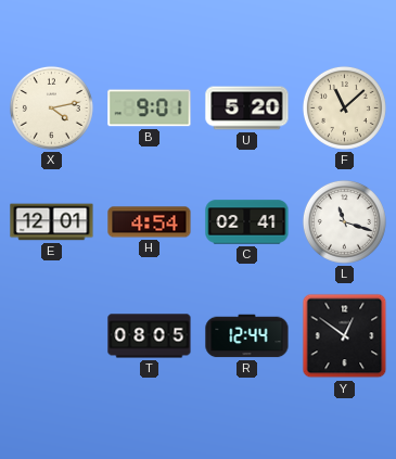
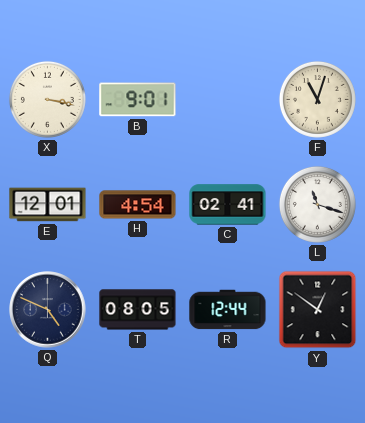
X: 4:13 -> 3:17 (47, 99)
U: 5:20 -> none (247, 109)
F: 11:08 -> 11:03 (317, 99)
Q: none -> 4:49 (48, 310)
